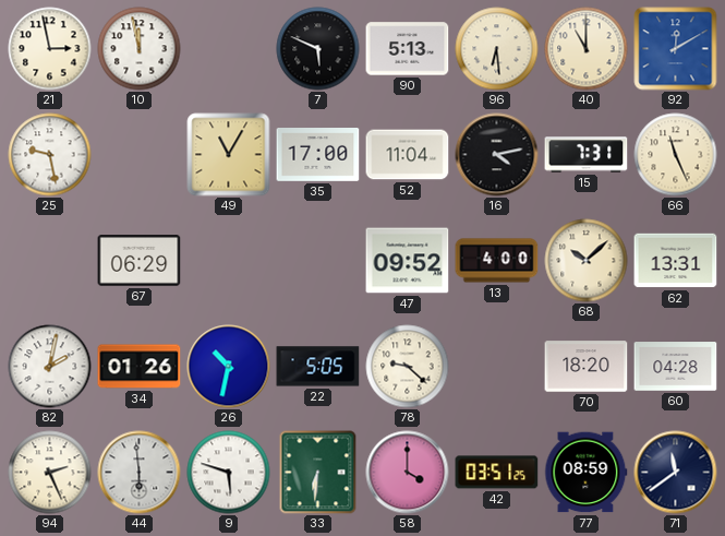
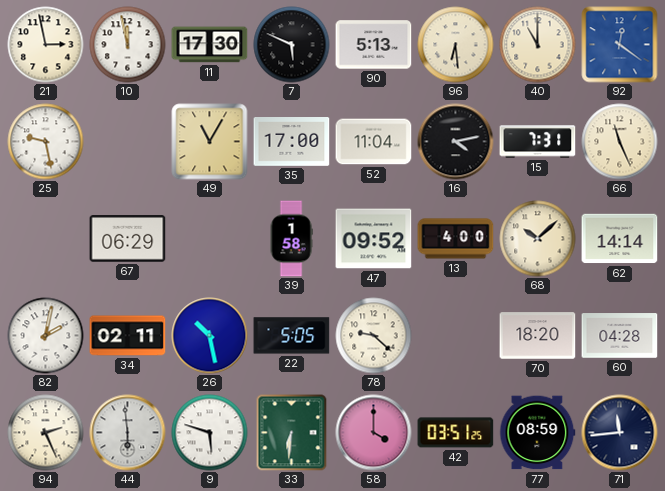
11: none -> 17:30 (210, 45)
92: 12:10 -> 12:21 (620, 45)
39: none -> 1:58 (291, 239)
62: 13:31 -> 14:14 (620, 239)
34: 01:26 -> 02:11 (128, 336)
26: 10:32 -> 10:28 (210, 336)
71: 11:39 -> 11:44 (620, 433)
